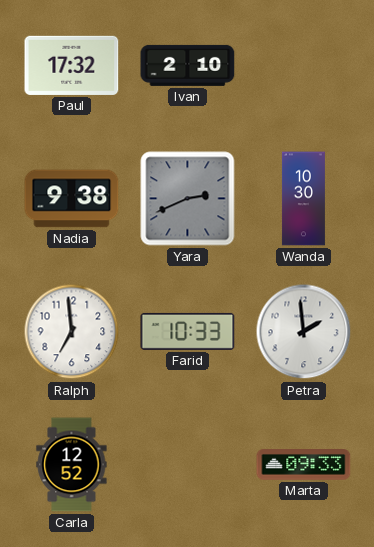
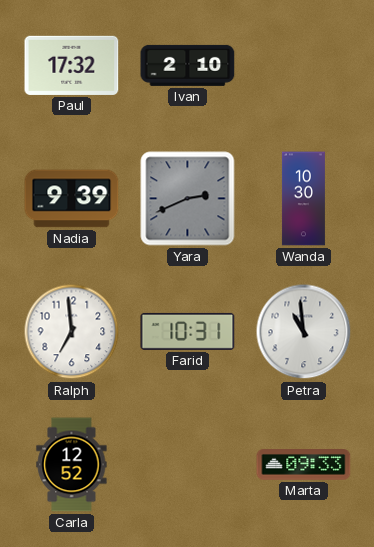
Nadia: 9:38 -> 9:39 (72, 199)
Farid: 10:33 -> 10:31 (188, 331)
Petra: 1:59 -> 10:59 (304, 332)
